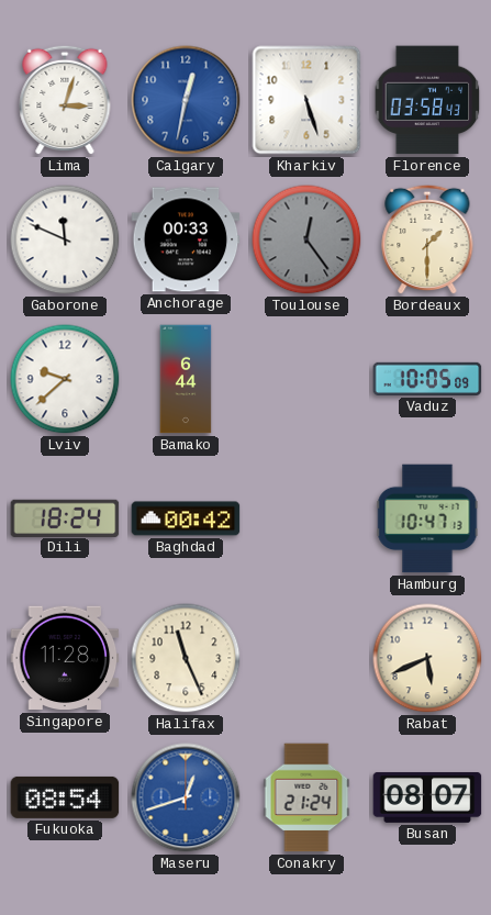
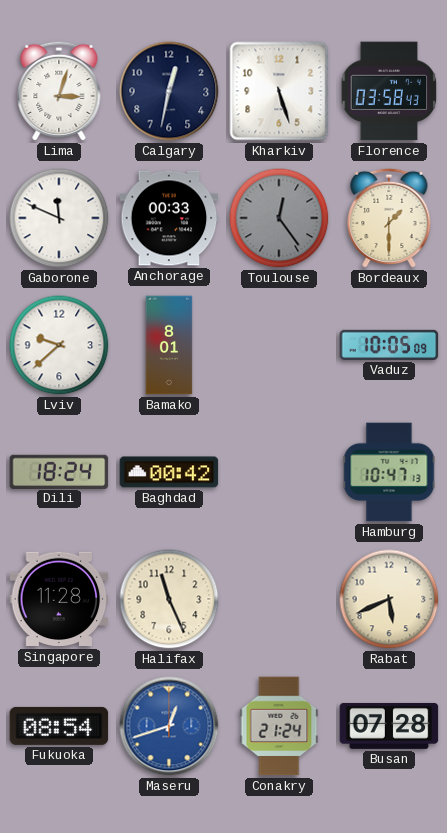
Calgary dial: blue -> navy (169, 91)
Bamako: 6:44 -> 8:01 (169, 345)
Busan: 08:07 -> 07:28 (389, 726)
